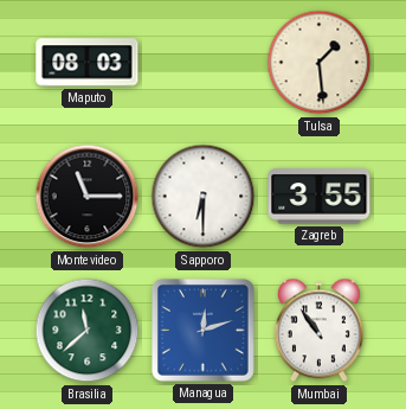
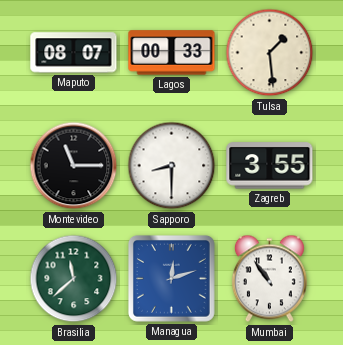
Maputo: 08:03 -> 08:07 (74, 53)
Lagos: none -> 00:33 (172, 53)
Sapporo: 6:30 -> 8:30 (172, 166)
